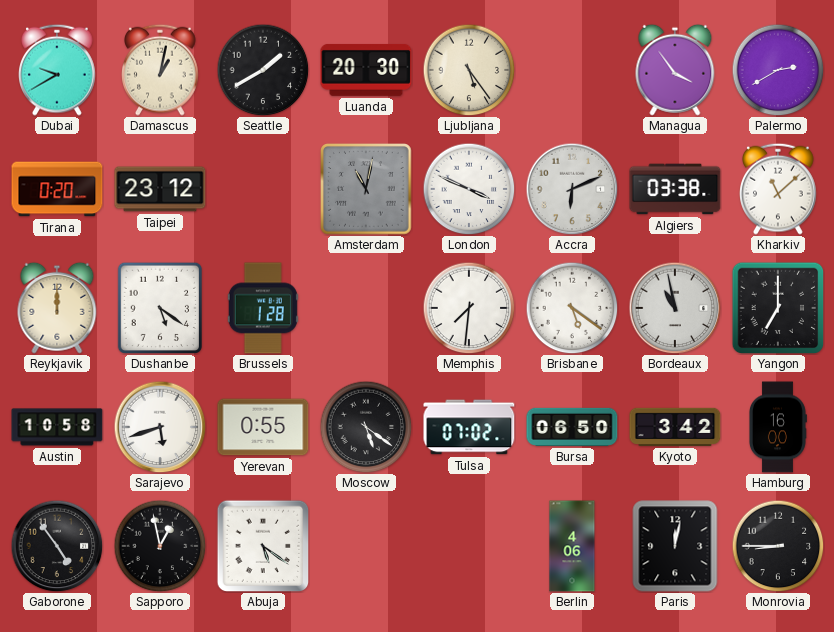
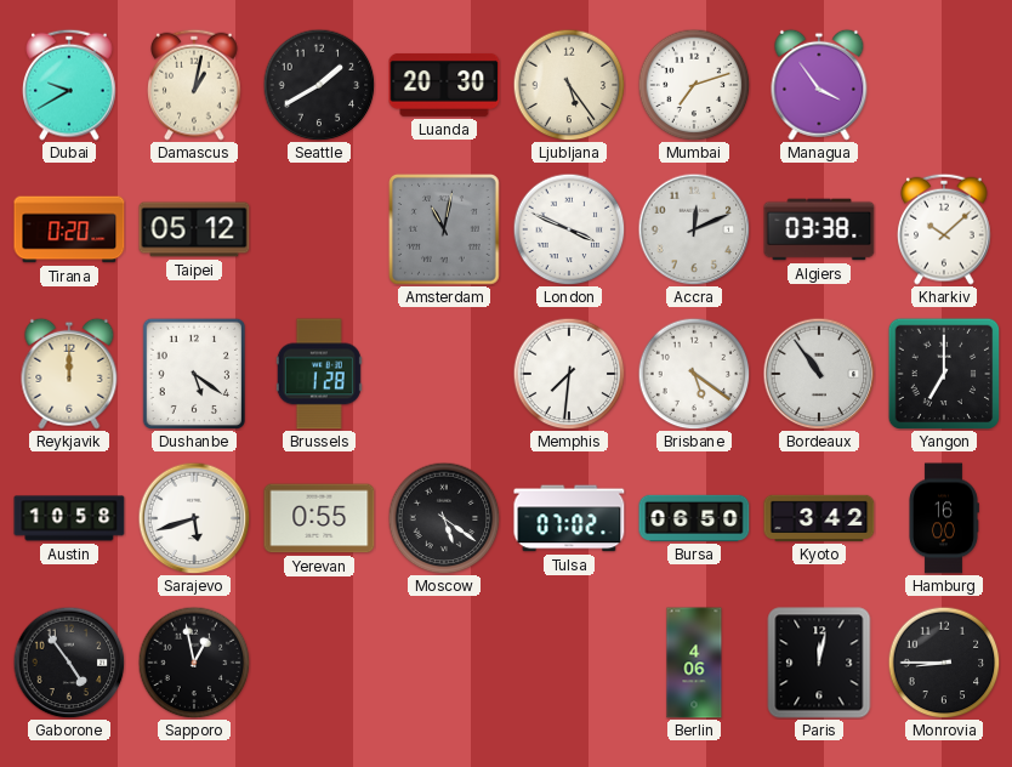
Mumbai: none -> 7:12 (694, 85)
Palermo: 2:40 -> none (778, 70)
Taipei: 23:12 -> 05:12 (194, 229)
Accra: 6:11 -> 12:11 (694, 229)
Kharkiv: 11:08 -> 10:08 (944, 229)
Bordeaux: 10:58 -> 10:54 (819, 374)
Abuja: 5:21 -> none (263, 546)
